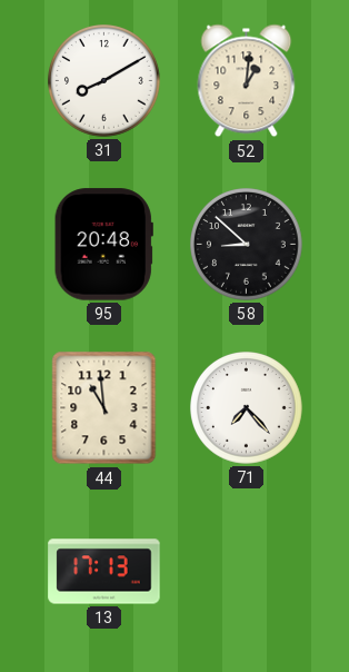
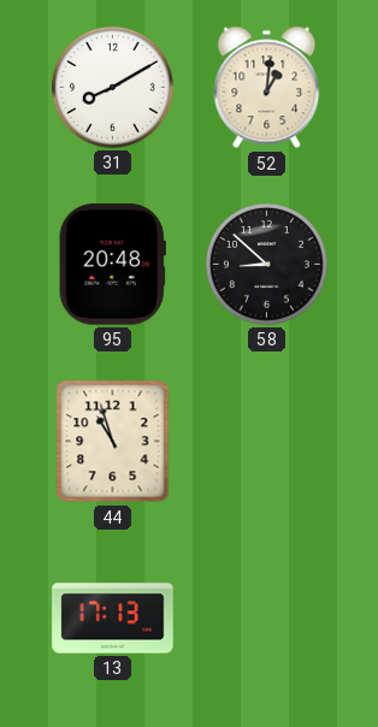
44: 10:59 -> 10:57 (113, 442)
71: 7:23 -> none (247, 408)
